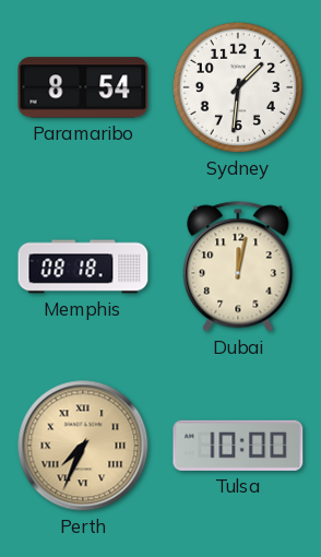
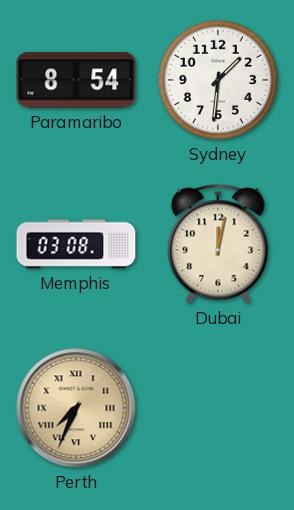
Memphis: 08:18 -> 03:08 (76, 244)
Tulsa: 10:00 -> none (238, 446)
